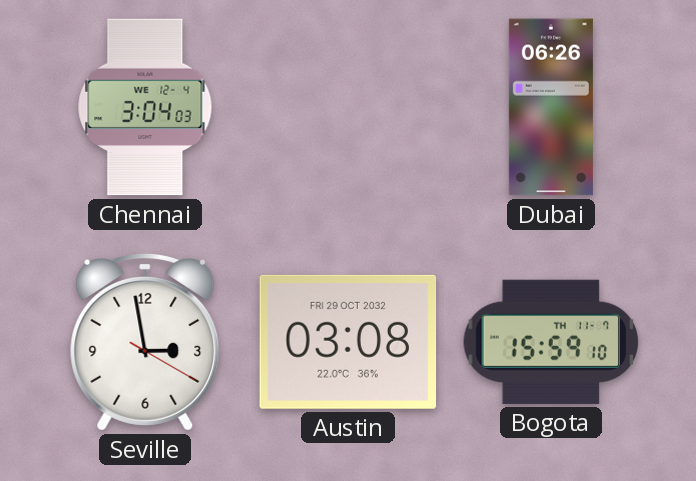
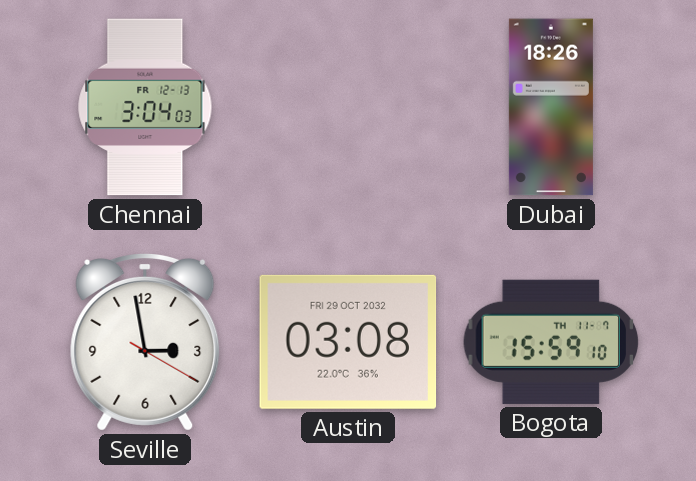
Chennai date: WE 12-4 -> FR 12-13 (145, 107)
Dubai: 06:26 -> 18:26 (551, 107)
